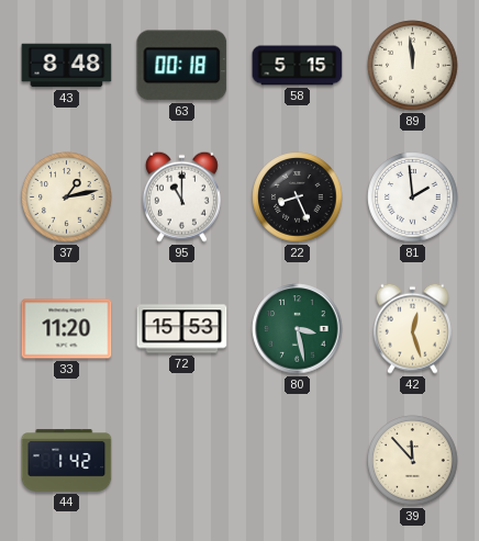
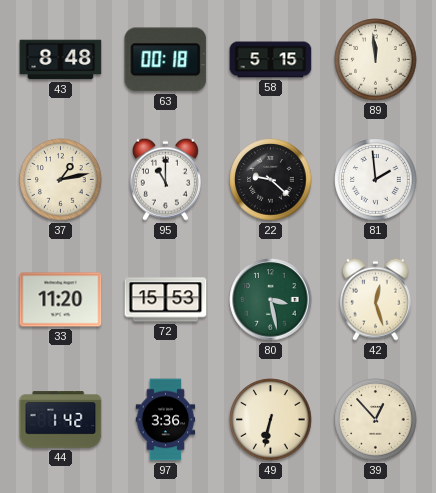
22: 8:26 -> 9:22 (271, 180)
97: none -> 3:36 (166, 420)
49: none -> 6:32 (271, 420)
39: 11:53 -> 12:53 (376, 420)
